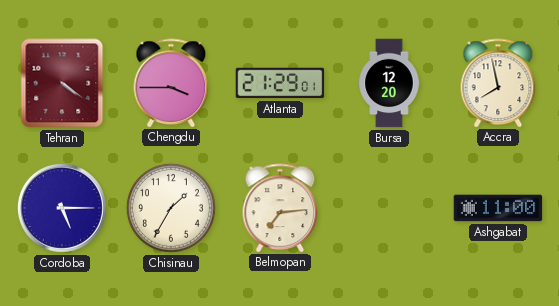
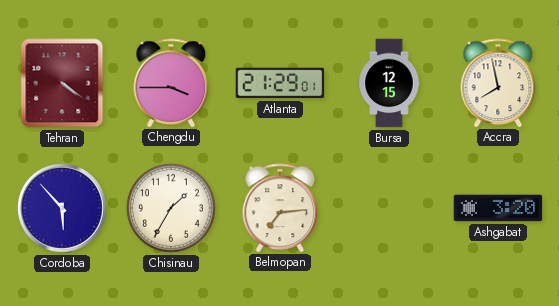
Bursa: 12:20 -> 12:15 (389, 83)
Cordoba: 5:15 -> 5:53 (62, 208)
Ashgabat: 11:00 -> 3:20 (498, 208)
